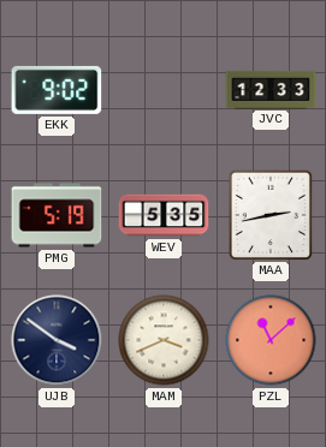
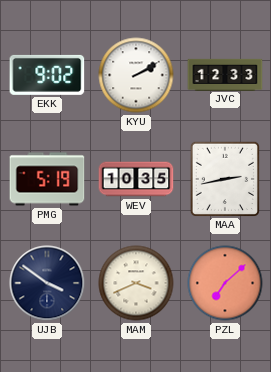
KYU: none -> 2:10 (136, 75)
WEV: 5:35 -> 10:35 (136, 179)
PZL: 11:08 -> 7:08 (225, 283)
